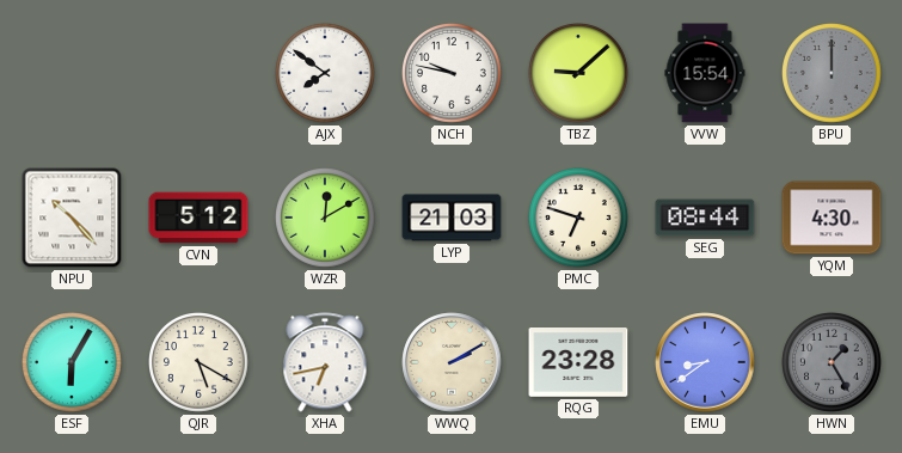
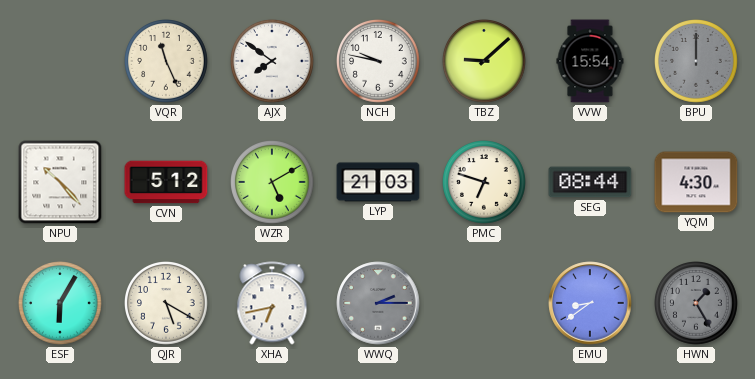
VQR: none -> 11:26 (167, 62)
WZR: 12:10 -> 5:10 (273, 183)
WWQ: 2:10 -> 2:15 (378, 303)
WWQ dial: cream -> grey (378, 303)
RQG: 23:28 -> none (578, 363)
